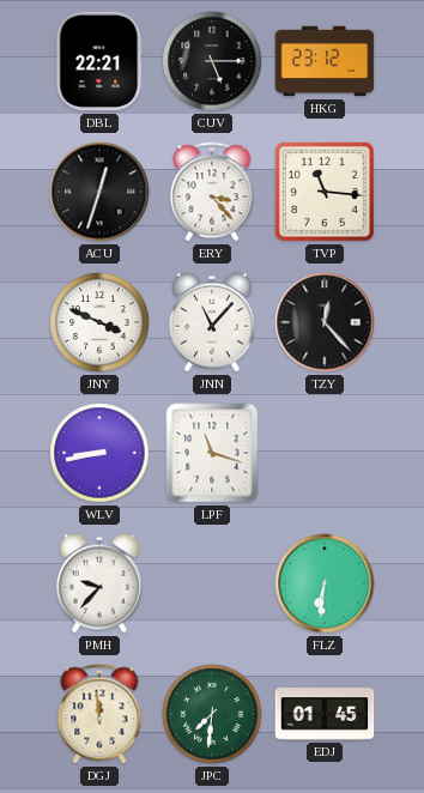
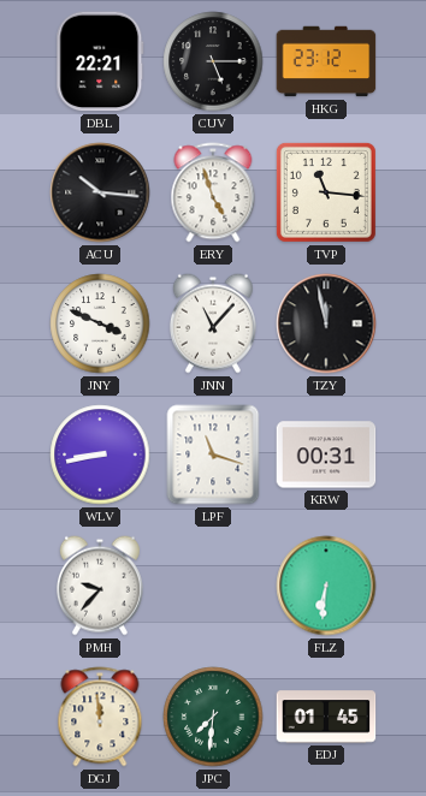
ACU: 12:33 -> 10:16 (100, 192)
ERY: 3:23 -> 4:57 (213, 192)
TZY: 12:23 -> 11:58 (326, 323)
KRW: none -> 00:31 (326, 455)
